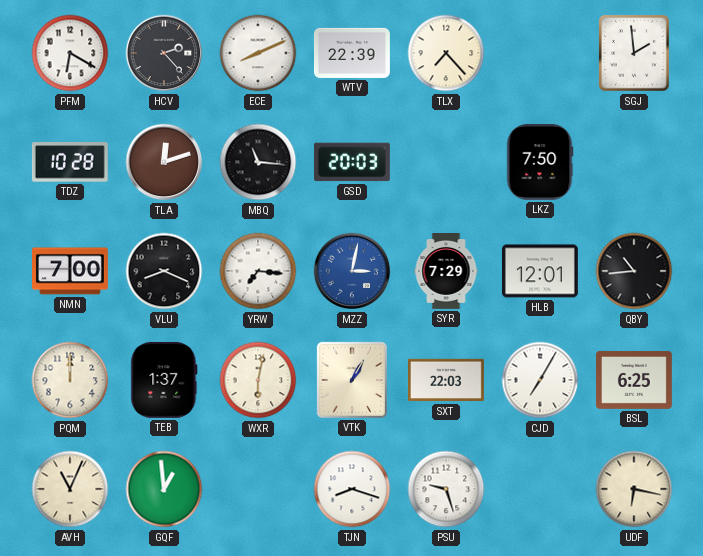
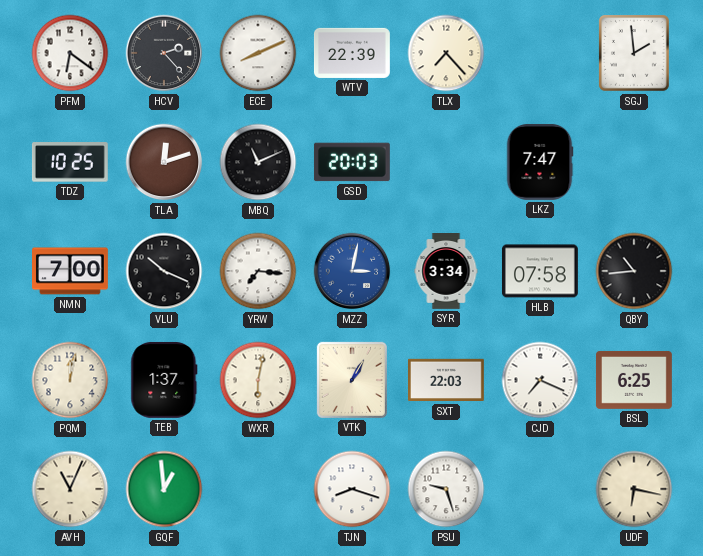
PFM: 6:20 -> 6:21 (70, 53)
TDZ: 10:28 -> 10:25 (70, 162)
MBQ: 11:16 -> 11:11 (258, 162)
LKZ: 7:50 -> 7:47 (540, 162)
VLU: 8:19 -> 10:19 (164, 271)
SYR: 7:29 -> 3:34 (446, 272)
HLB: 12:01 -> 07:58 (540, 271)
PQM: 12:00 -> 12:02 (70, 380)
CJD: 7:05 -> 7:19 (540, 380)
